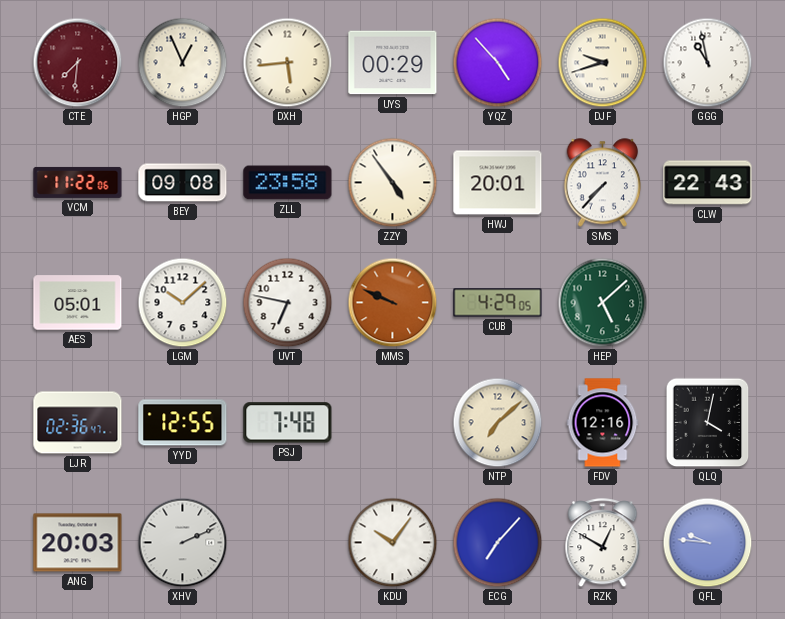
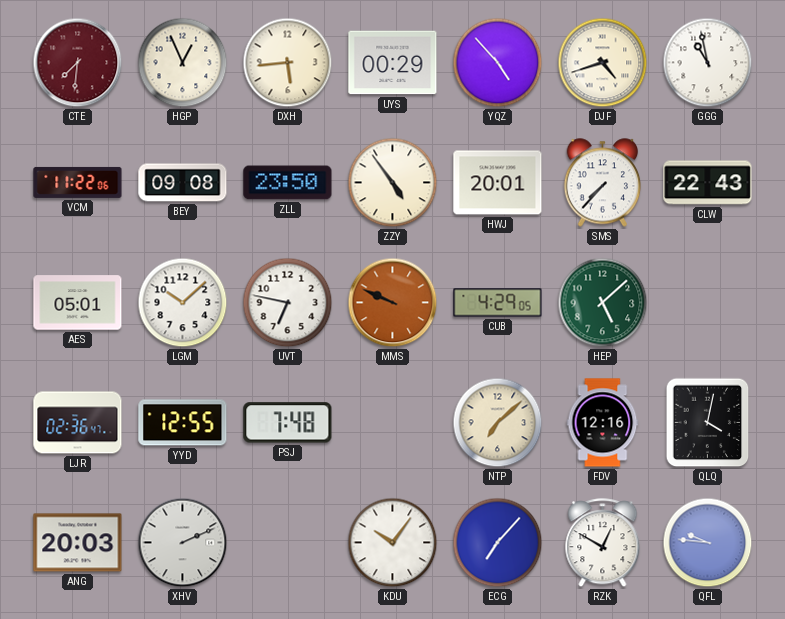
DJF: 9:42 -> 4:42 (603, 63)
ZLL: 23:58 -> 23:50 (288, 183)
